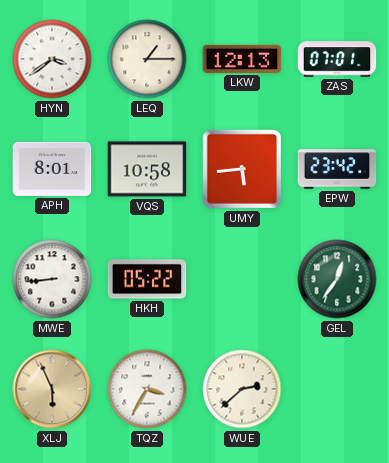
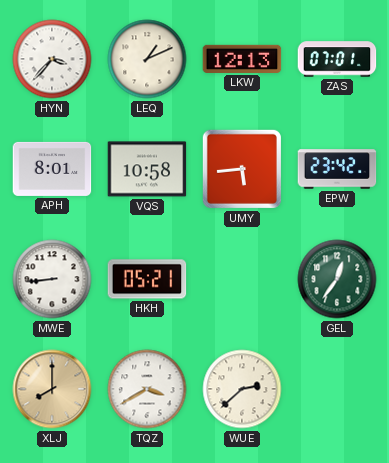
HYN: 3:39 -> 3:37 (52, 59)
LEQ: 1:15 -> 1:11 (147, 59)
HKH: 05:22 -> 05:21 (147, 279)
XLJ: 5:56 -> 8:00 (52, 389)
TQZ: 3:35 -> 3:40 (147, 389)
